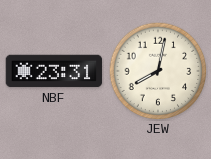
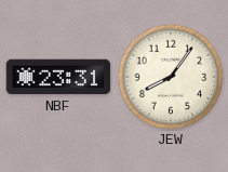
JEW: 8:02 -> 8:06 (171, 77)
